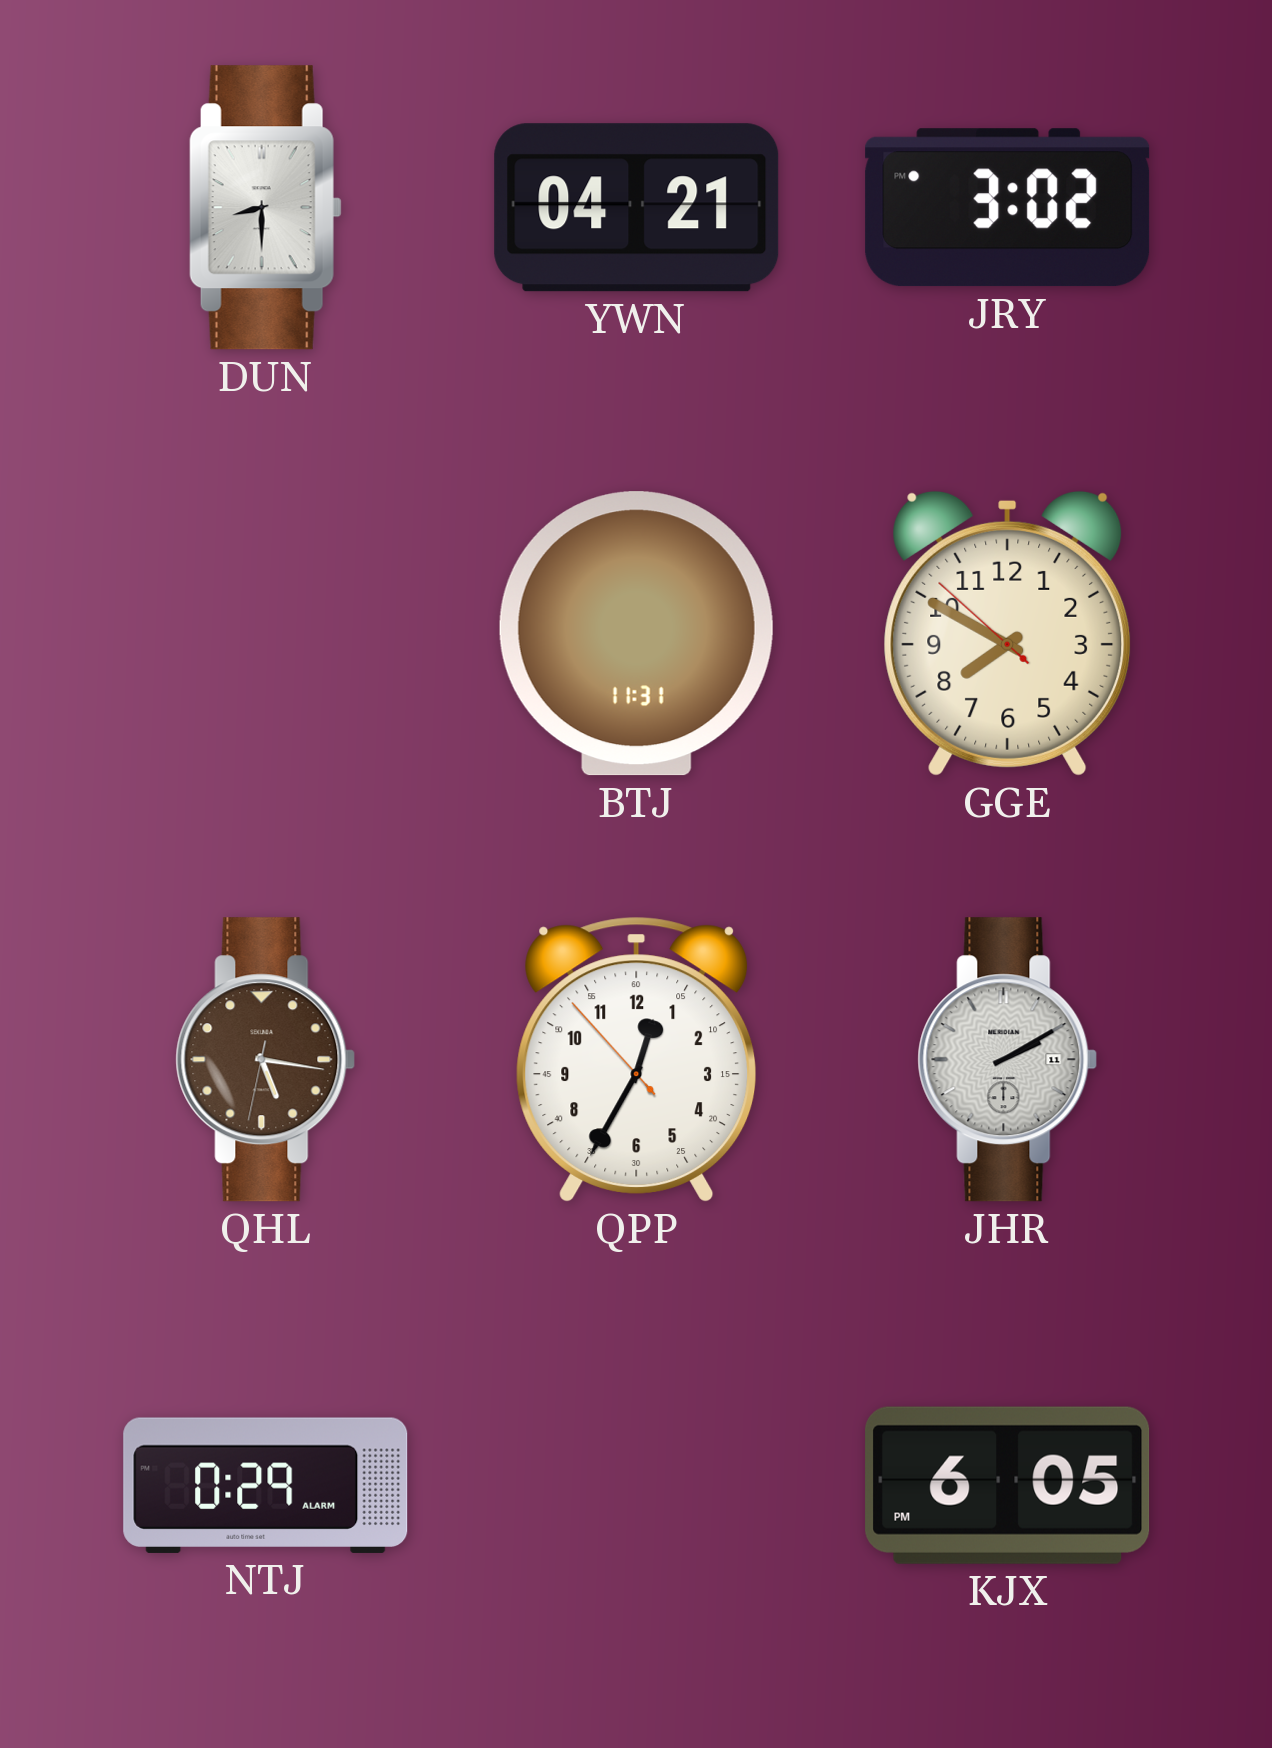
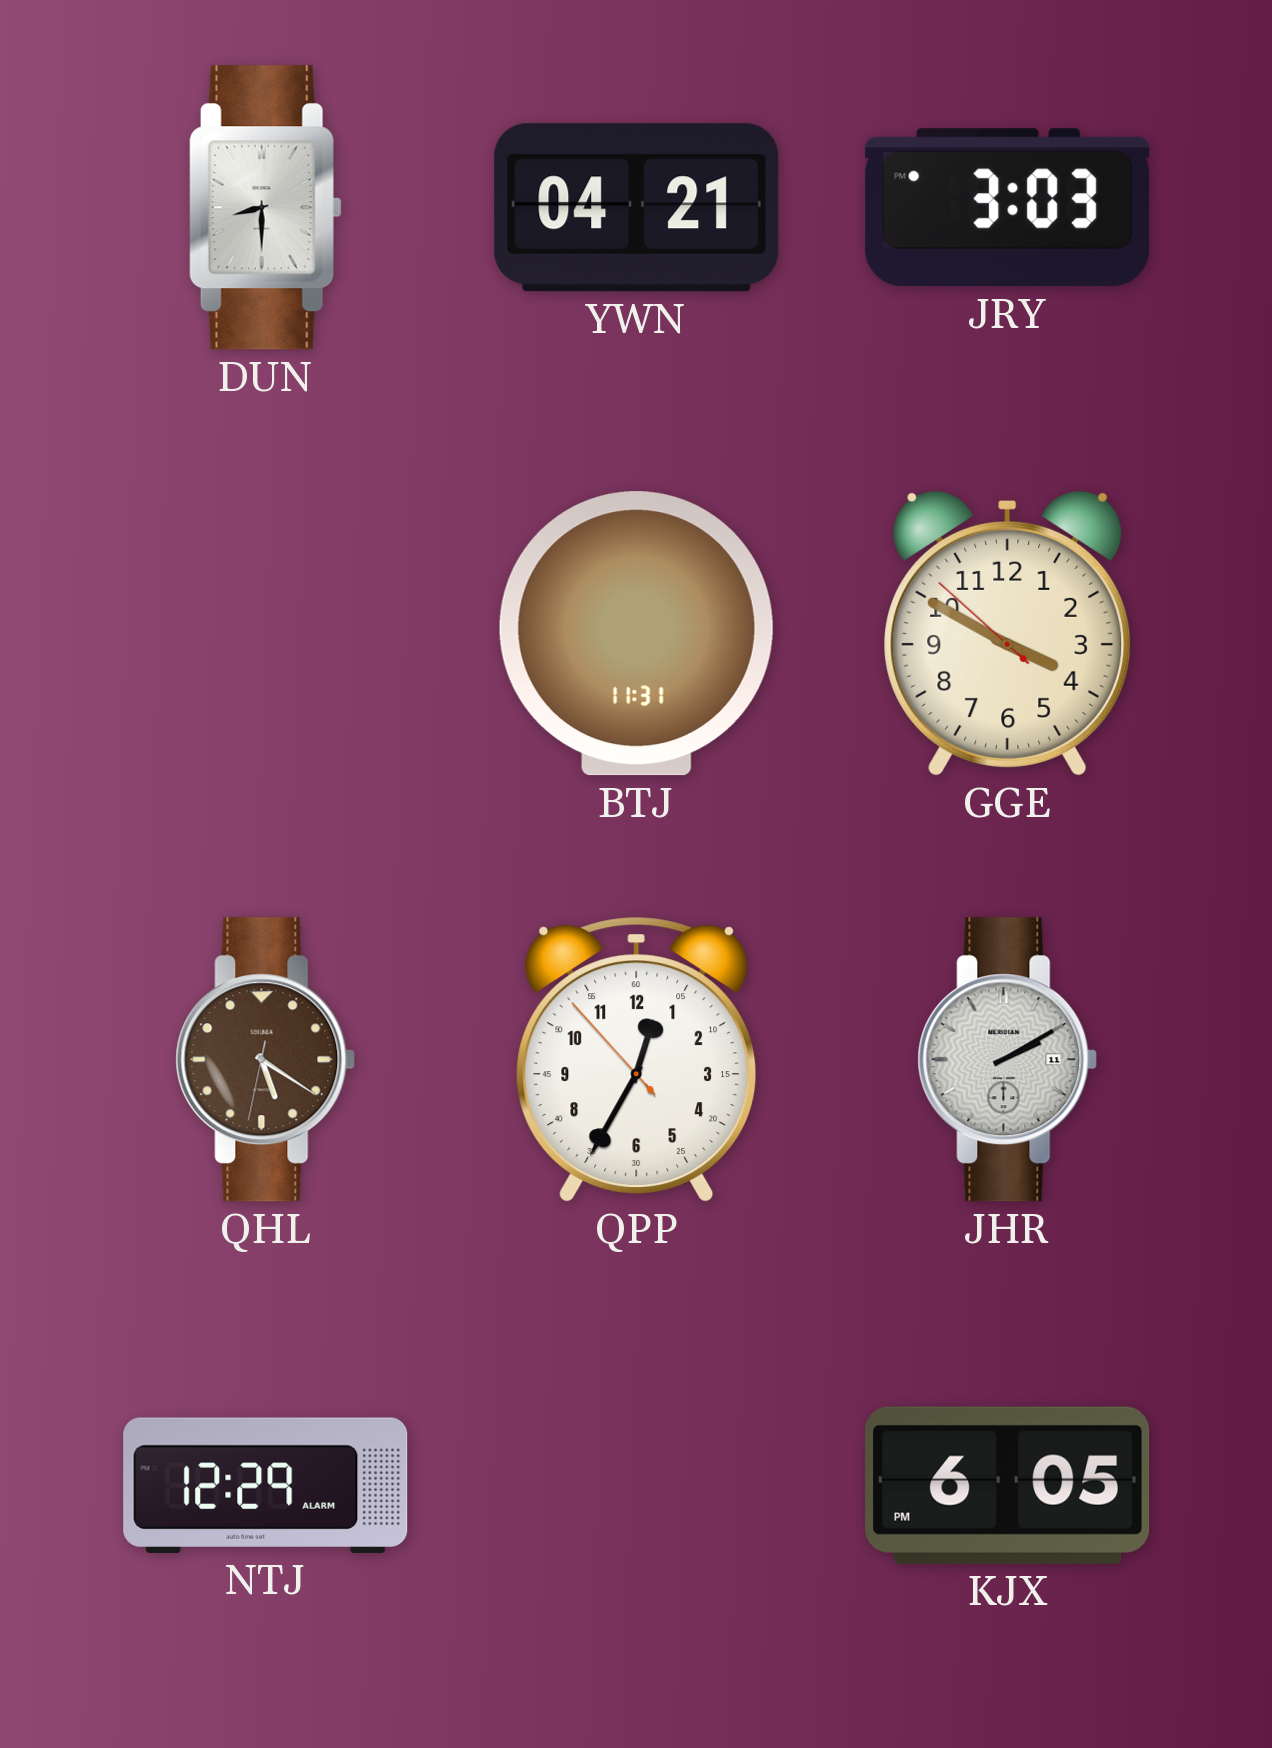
JRY: 3:02 -> 3:03 (1008, 208)
GGE: 7:49 -> 3:49 (1008, 633)
QHL: 5:16 -> 5:20 (266, 1060)
NTJ: 0:29 -> 12:29 (266, 1485)
